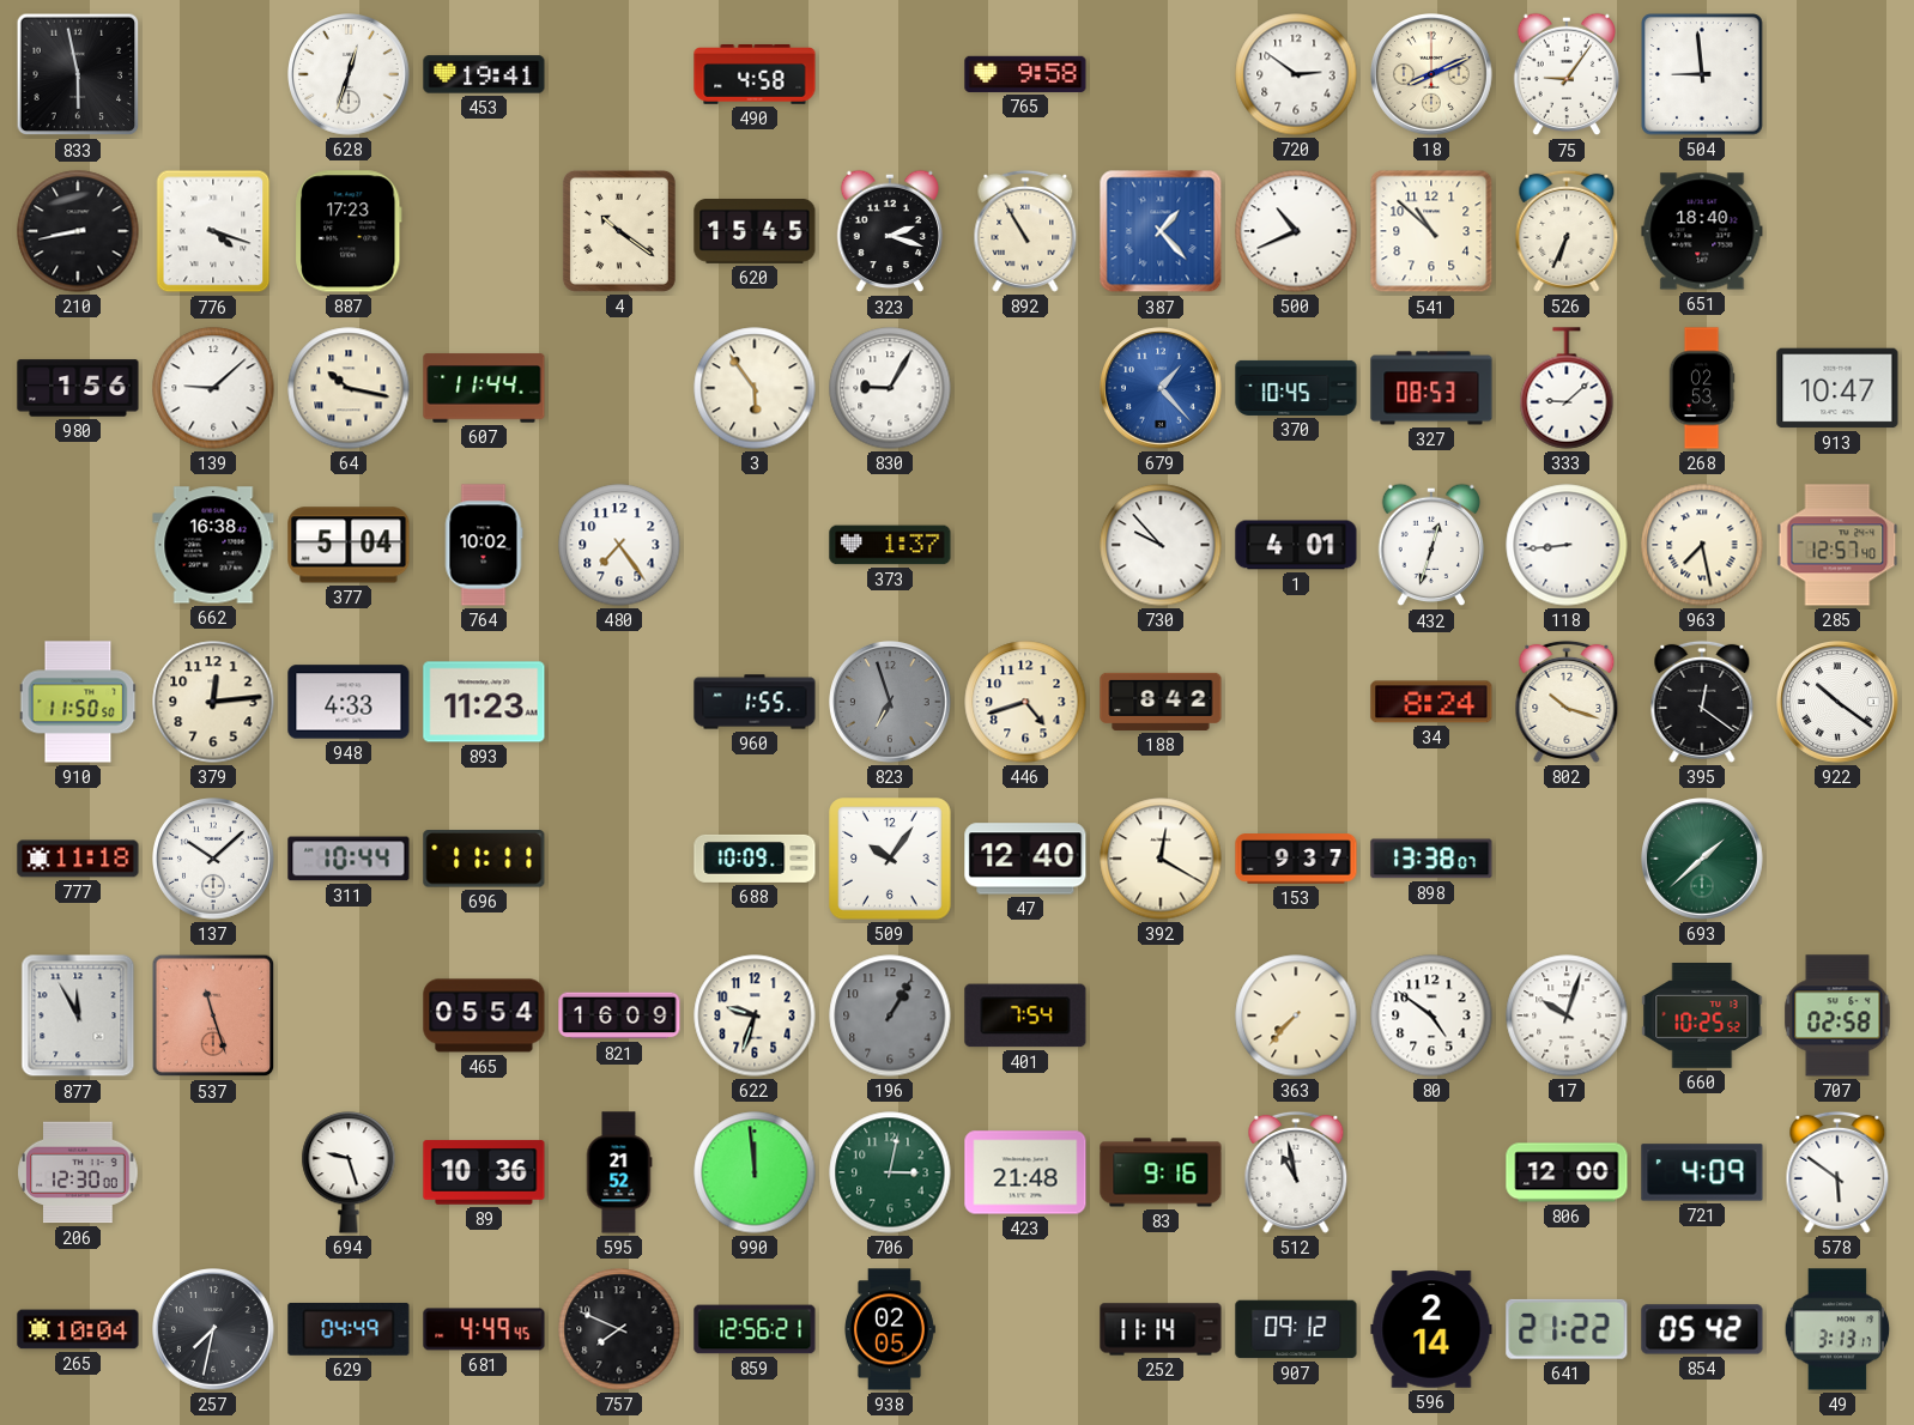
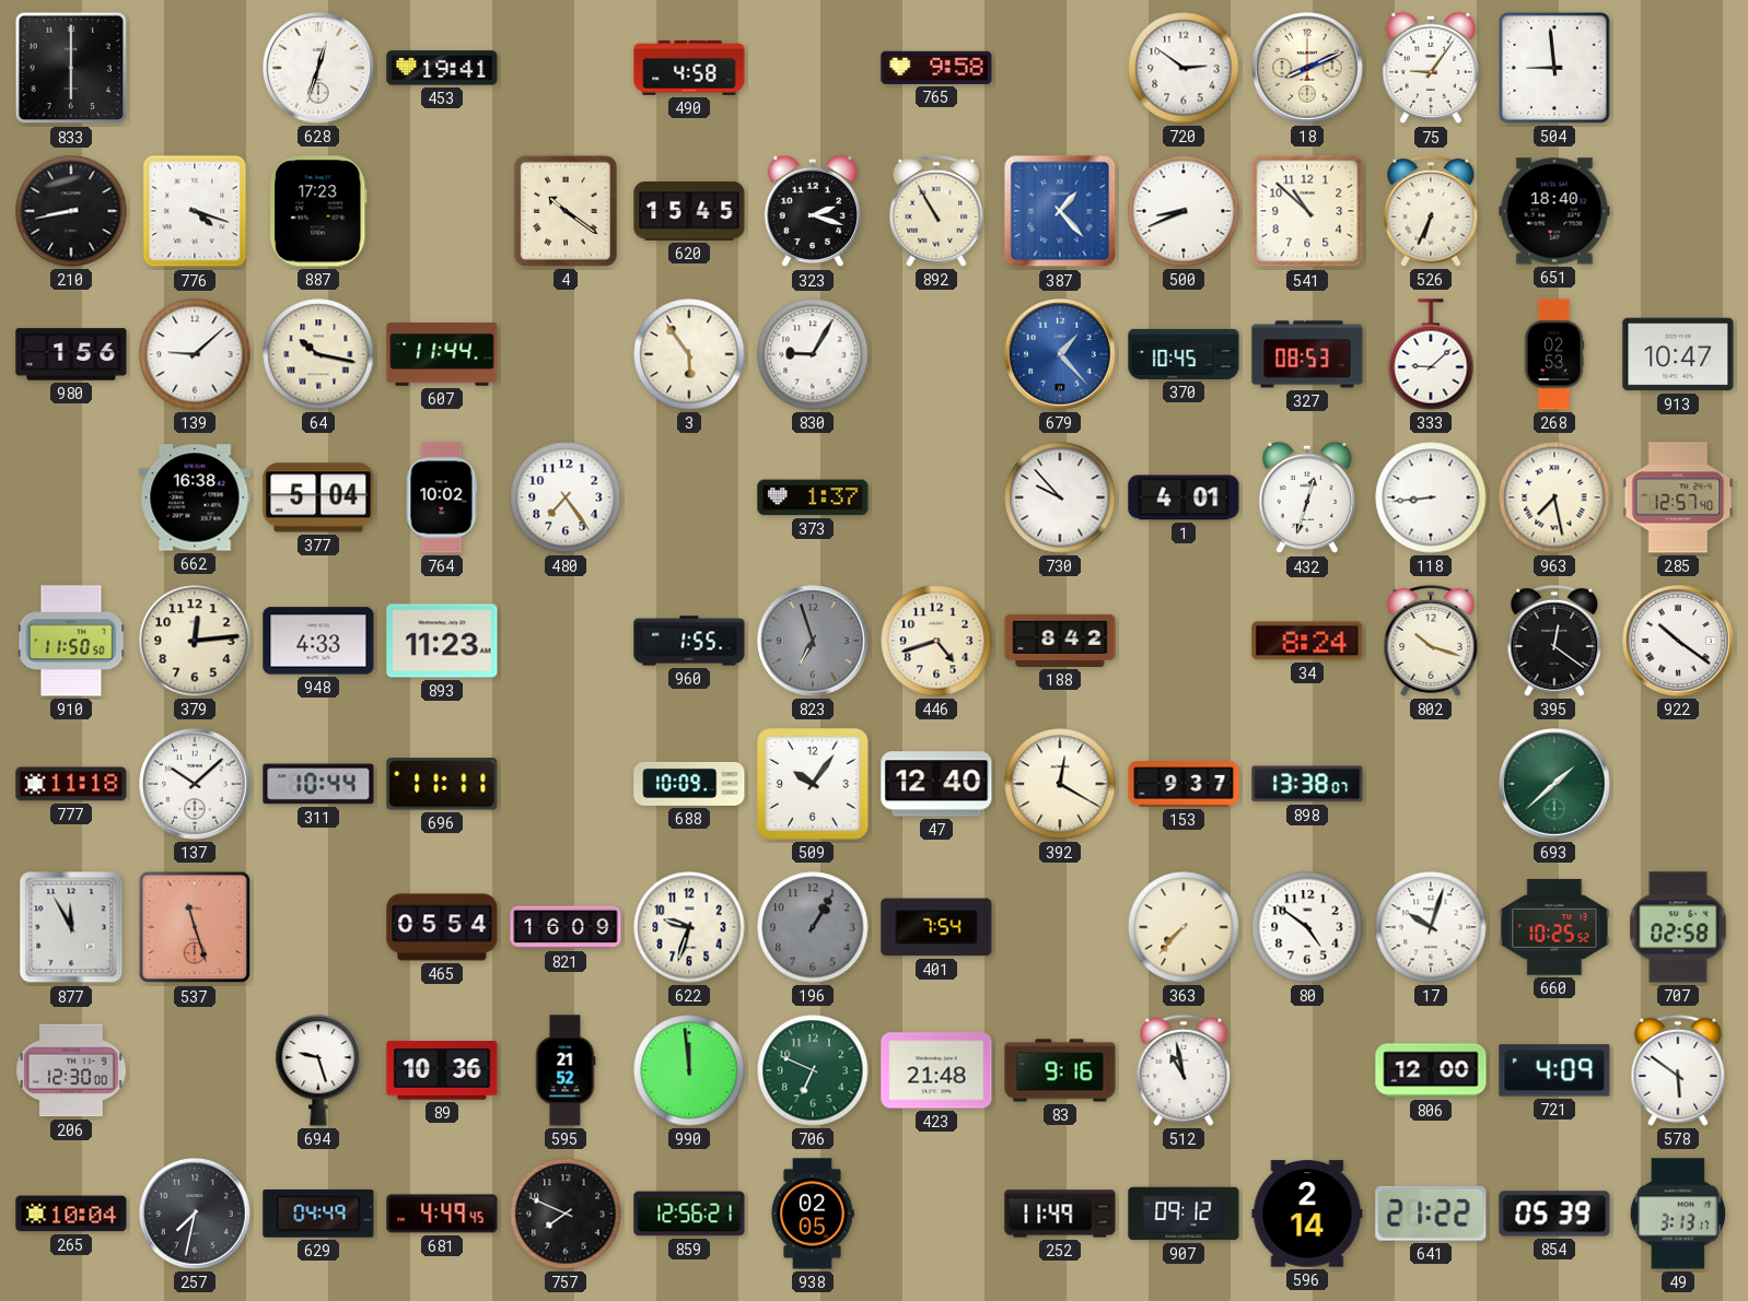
833: 5:58 -> 6:00 (71, 68)
500: 10:41 -> 8:41 (1184, 211)
706: 3:02 -> 6:49 (813, 1070)
252: 11:14 -> 11:49 (1060, 1214)
854: 05:42 -> 05:39 (1554, 1214)
